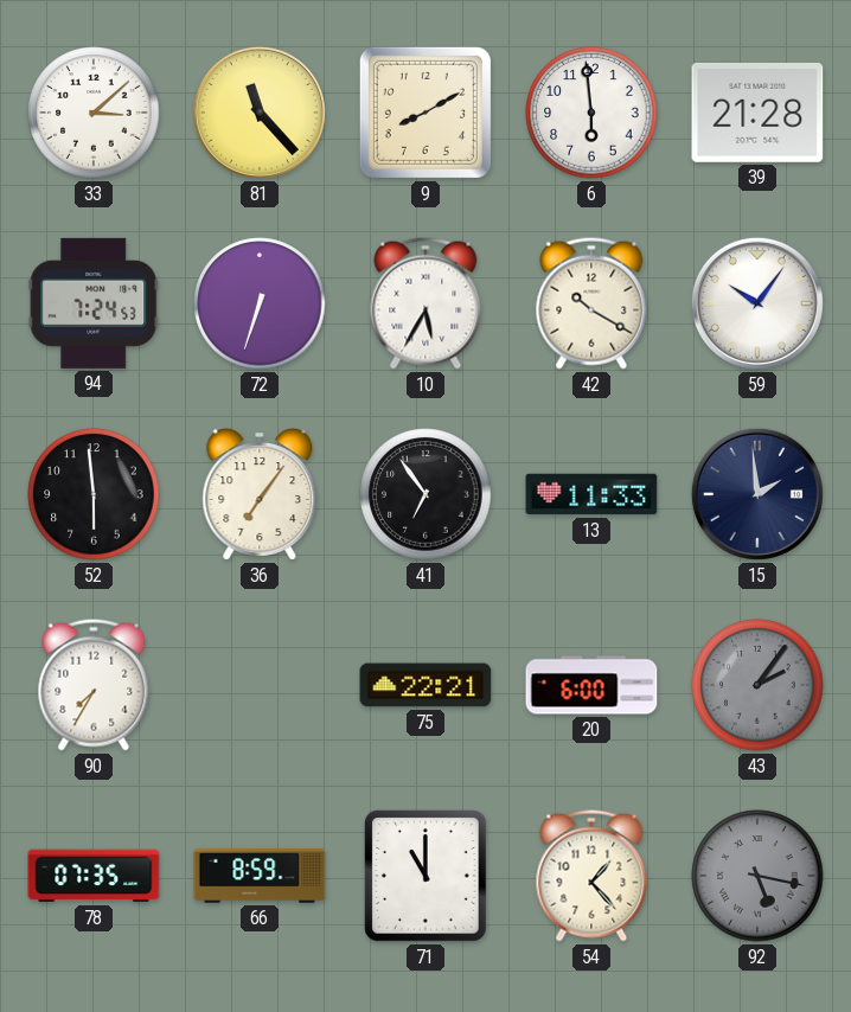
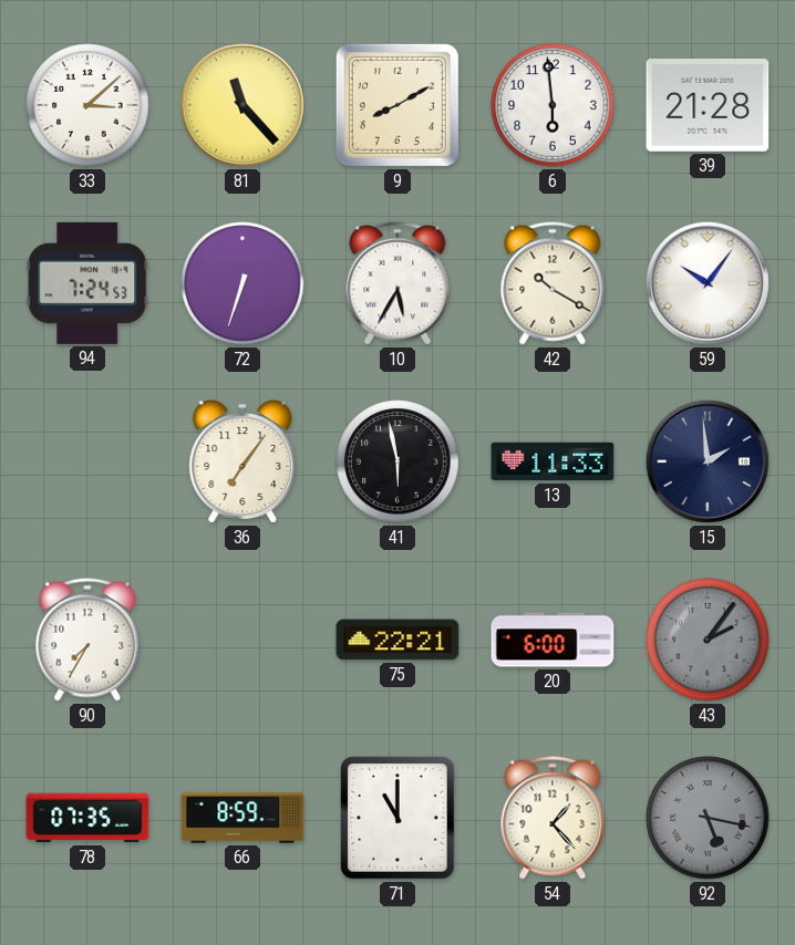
52: 5:59 -> none (94, 494)
41: 6:54 -> 5:58 (397, 461)
